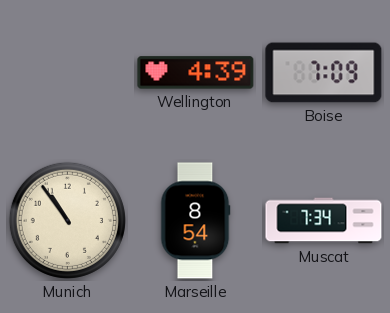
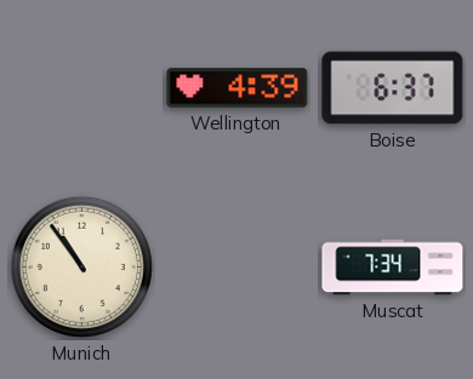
Boise: 7:09 -> 6:37 (393, 88)
Marseille: 8:54 -> none (196, 221)
